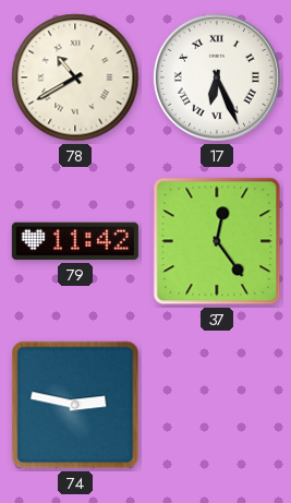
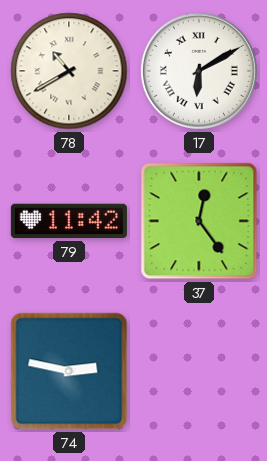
17: 6:26 -> 6:10 (199, 71)
